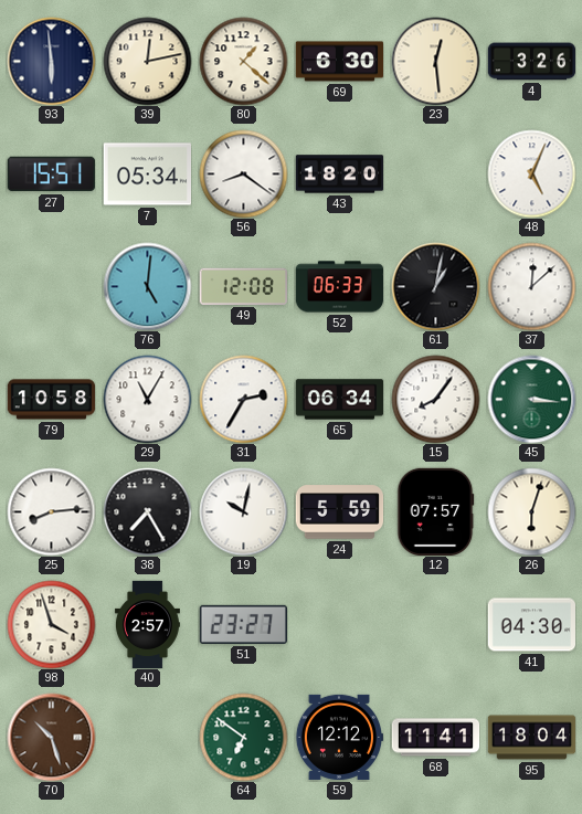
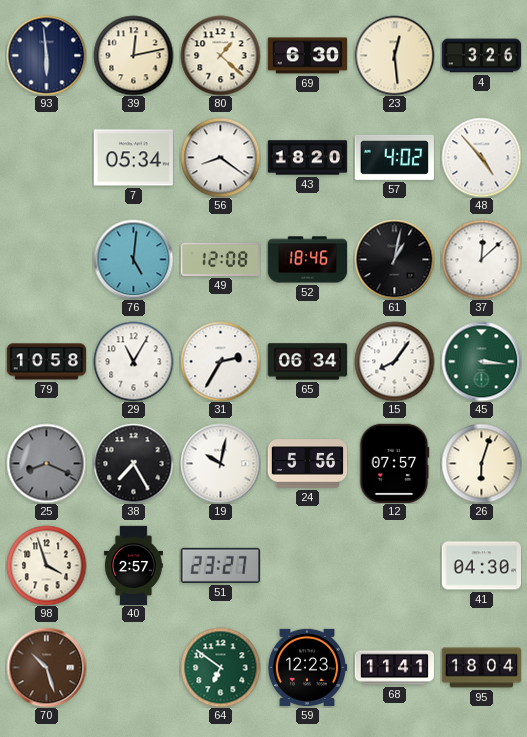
27: 15:51 -> none (51, 175)
57: none -> 4:02 (394, 157)
48: 5:04 -> 4:53 (481, 157)
52: 06:33 -> 18:46 (307, 260)
25: 8:14 -> 8:19 (46, 463)
25 dial: white -> grey (46, 463)
24: 5:59 -> 5:56 (307, 464)
59: 12:12 -> 12:23 (307, 667)
